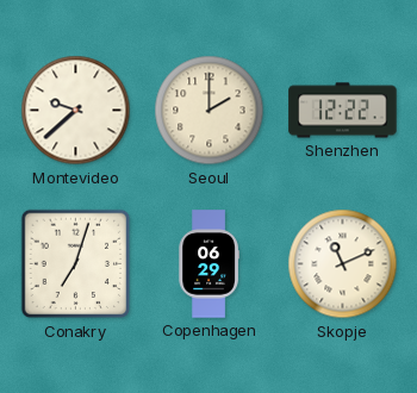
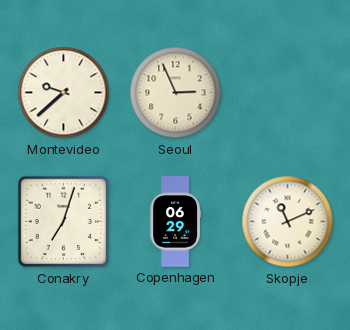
Seoul: 2:00 -> 2:56 (176, 93)
Shenzhen: 12:22 -> none (343, 111)
